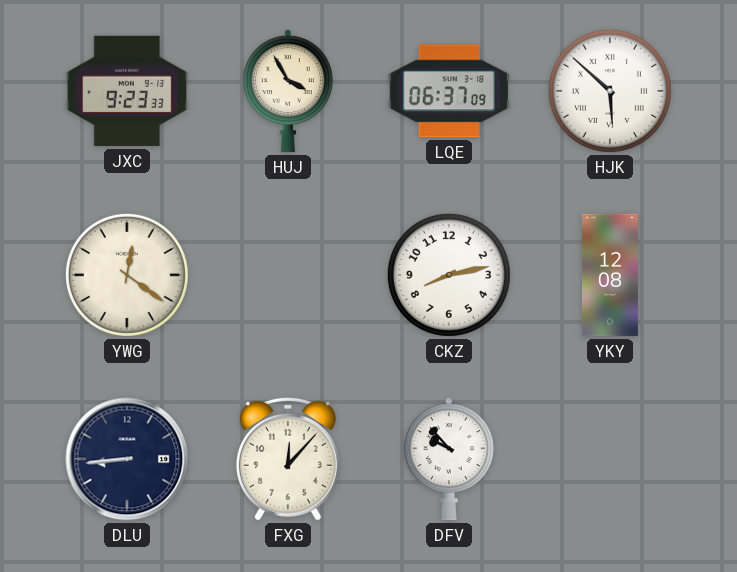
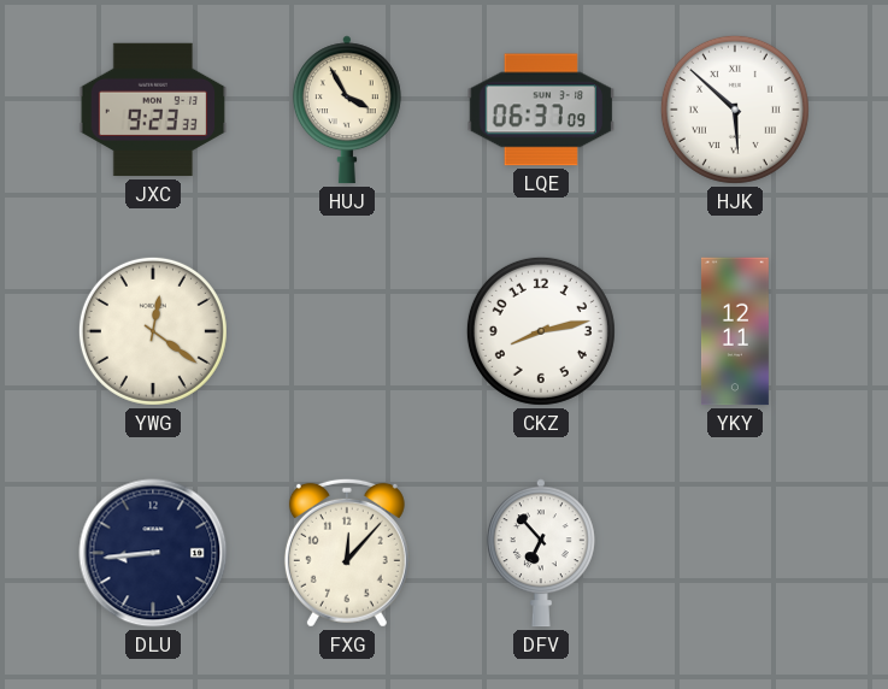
YKY: 12:08 -> 12:11 (735, 331)
DFV: 9:53 -> 6:53 (541, 553)
